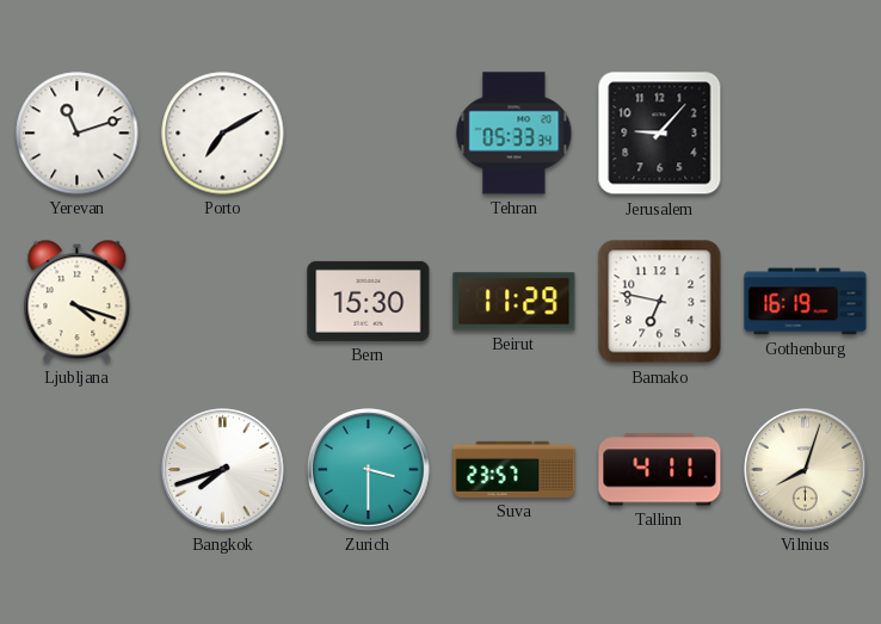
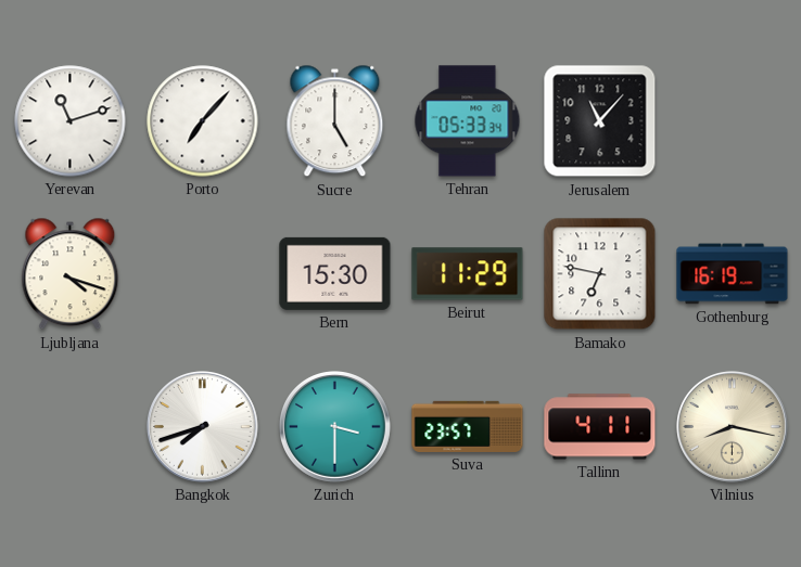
Porto: 7:10 -> 7:07 (203, 121)
Sucre: none -> 5:00 (335, 121)
Jerusalem: 9:07 -> 11:07 (600, 121)
Vilnius: 8:03 -> 8:17 (733, 427)
